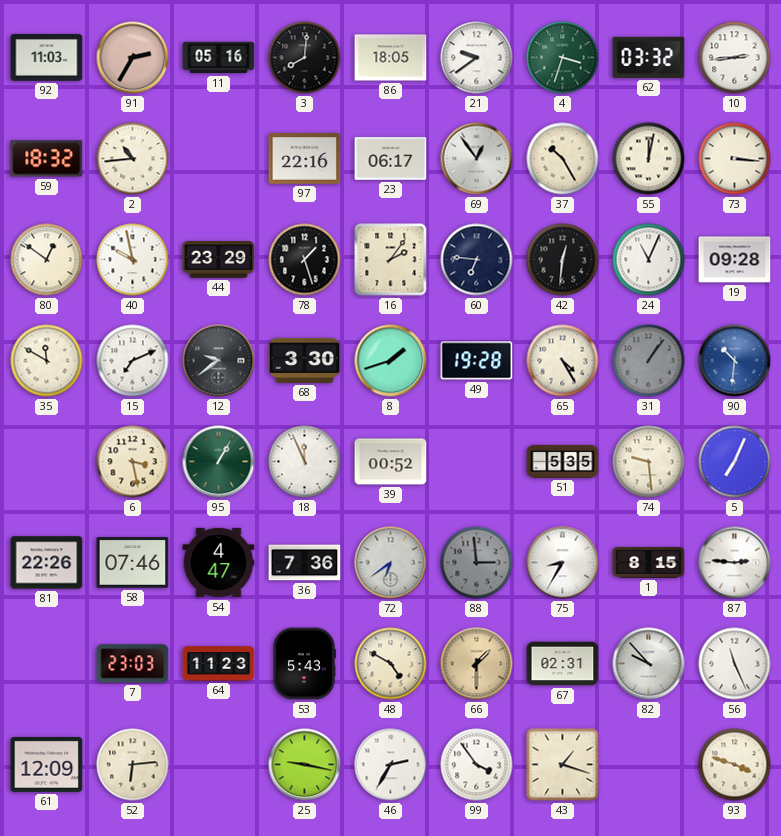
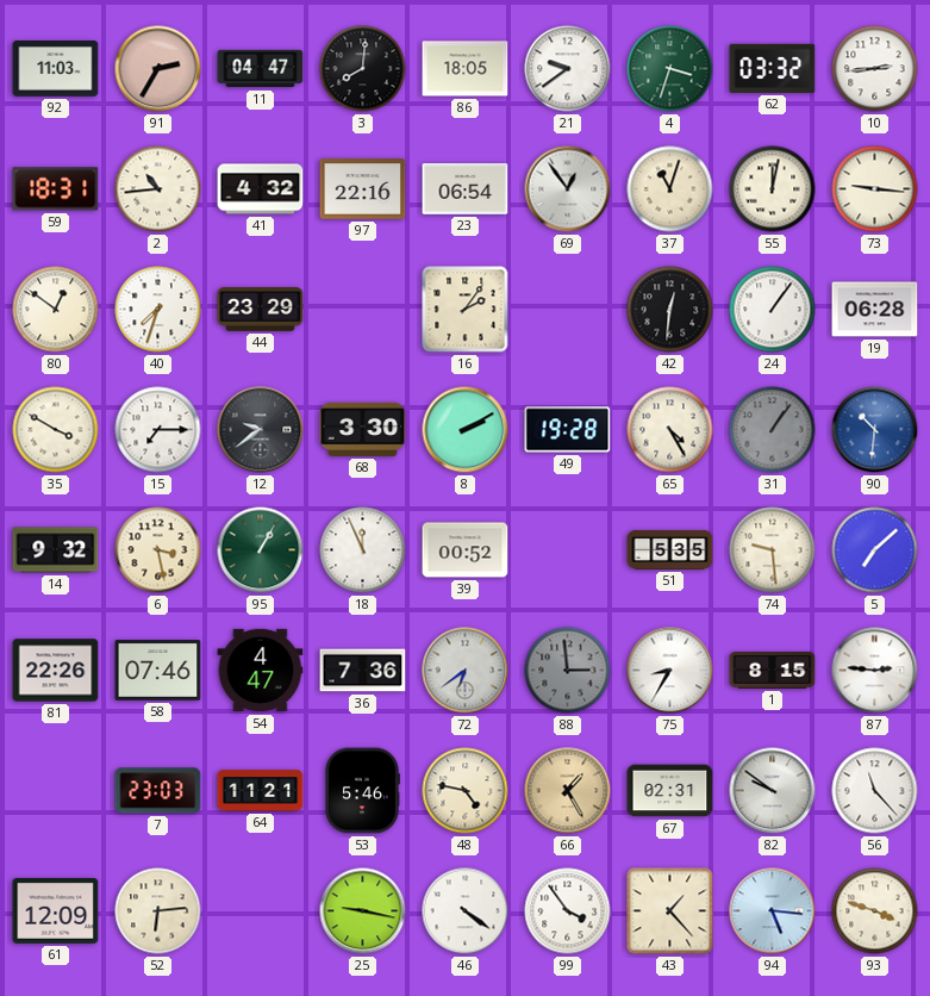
11: 05:16 -> 04:47 (261, 69)
59: 18:32 -> 18:31 (56, 189)
41: none -> 4:32 (261, 189)
23: 06:17 -> 06:54 (466, 189)
37: 10:25 -> 11:03 (670, 189)
73: 3:16 -> 9:16 (875, 189)
40: 9:58 -> 7:33 (158, 310)
78: 1:27 -> none (305, 260)
60: 6:46 -> none (477, 260)
24: 11:04 -> 1:06 (773, 310)
19: 09:28 -> 06:28 (875, 310)
35: 11:50 -> 3:50 (56, 430)
15: 7:11 -> 7:15 (158, 430)
8: 1:42 -> 2:10 (466, 430)
14: none -> 9:32 (56, 550)
5: 7:04 -> 7:08 (875, 550)
64: 11:23 -> 11:21 (261, 791)
53: 5:43 -> 5:46 (362, 791)
48: 4:50 -> 4:47 (466, 791)
66: 1:30 -> 1:25 (568, 791)
82: 9:53 -> 9:51 (773, 791)
56: 11:26 -> 11:23 (875, 791)
46: 2:35 -> 4:21 (466, 911)
43: 1:18 -> 1:23 (670, 911)
94: none -> 5:16 (773, 911)
